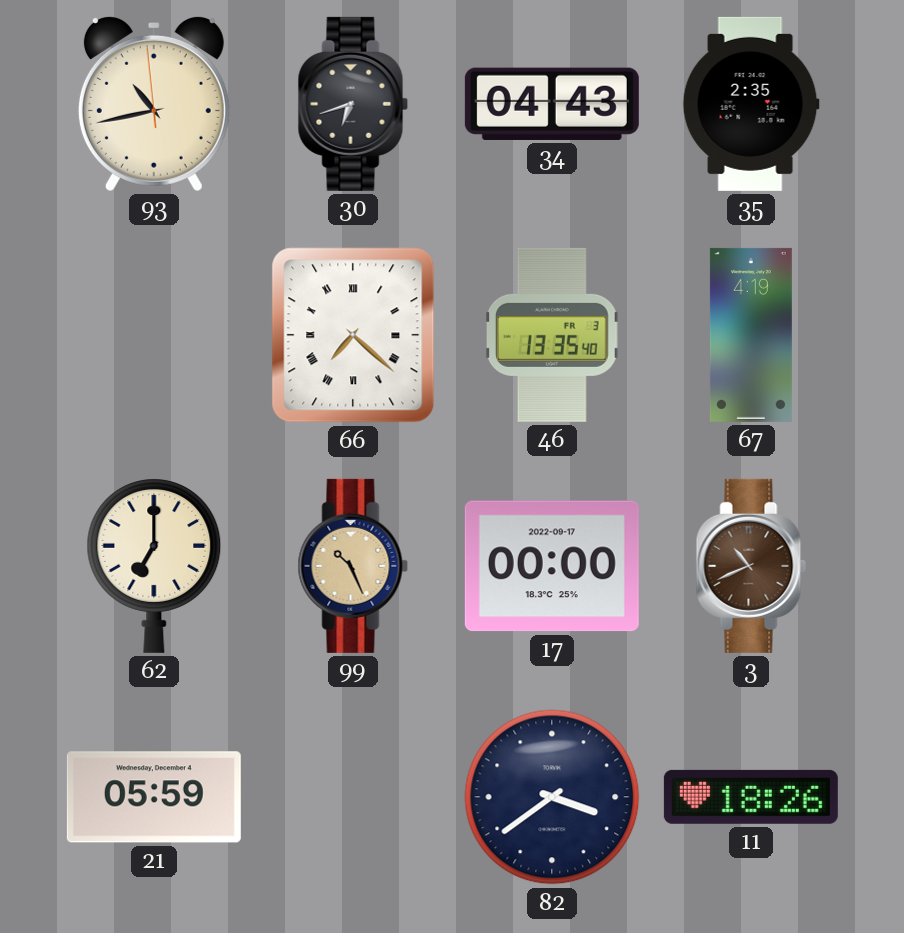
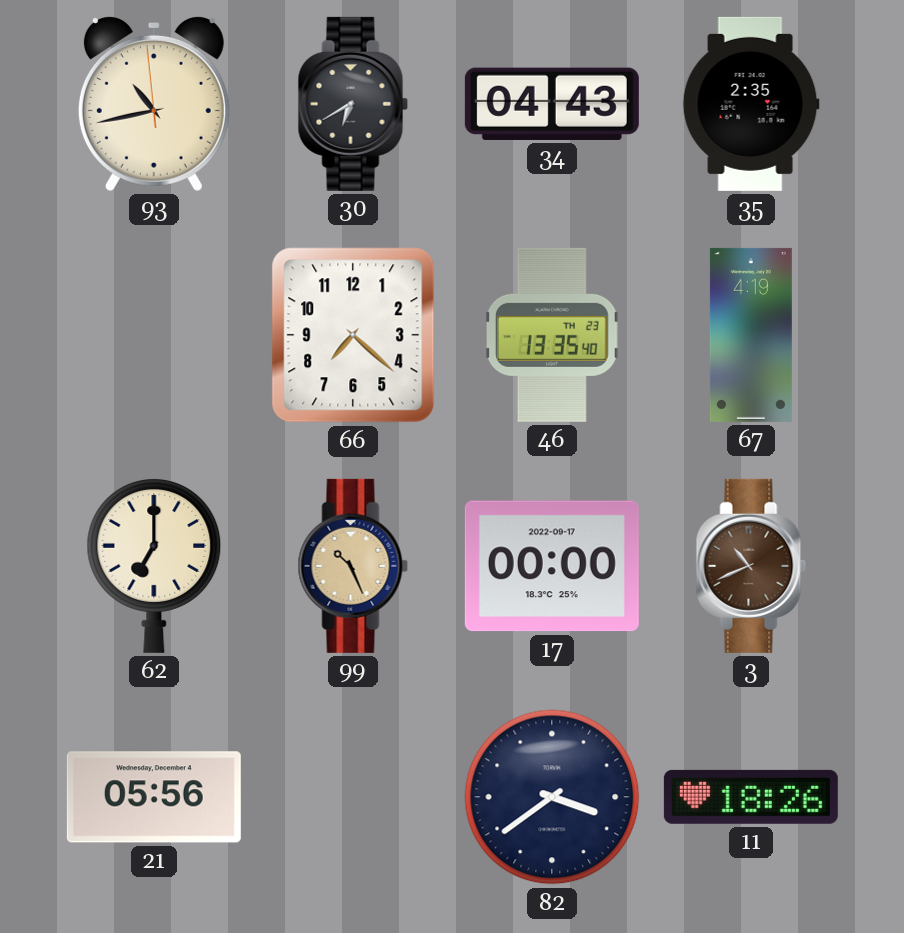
30: 6:42 -> 6:40 (353, 104)
66 numerals: Roman -> Arabic (353, 335)
46 date: FR 3 -> TH 23 (552, 335)
21: 05:59 -> 05:56 (154, 797)
